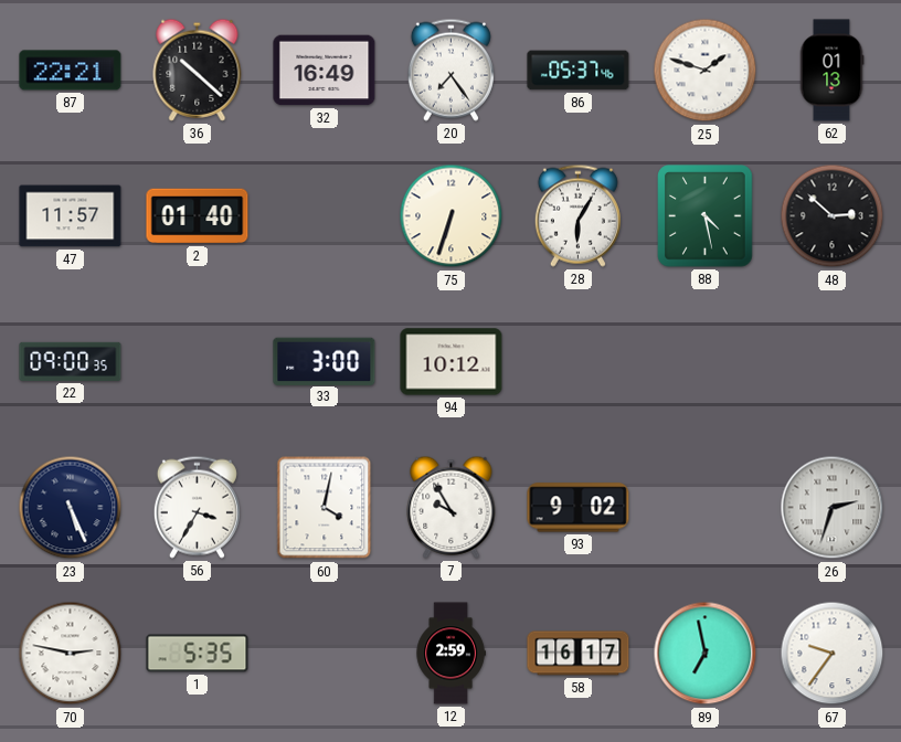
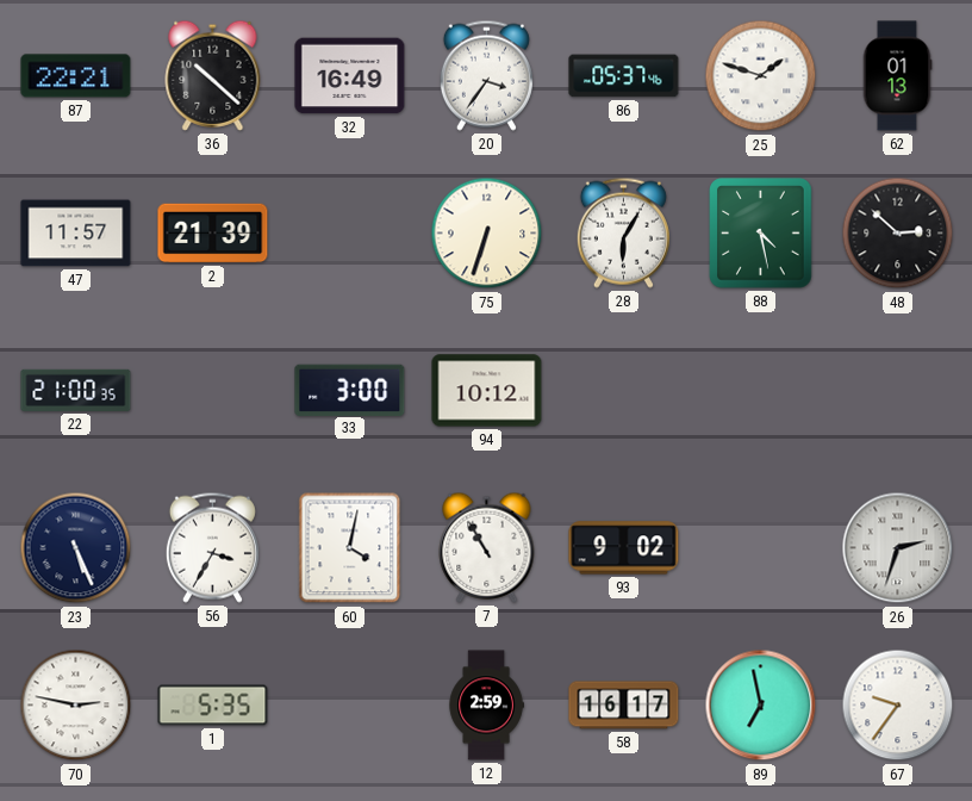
20: 7:24 -> 3:36 (486, 75)
2: 01:40 -> 21:39 (213, 234)
22: 09:00 -> 21:00 (76, 390)
7: 9:55 -> 10:55 (487, 547)
